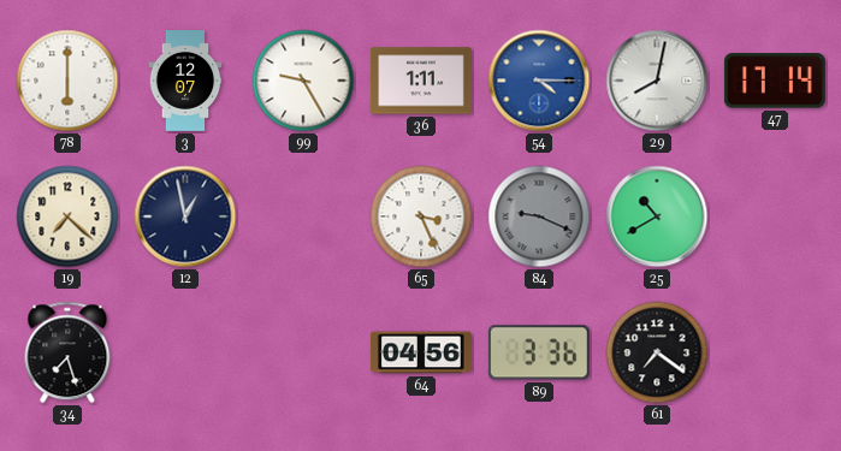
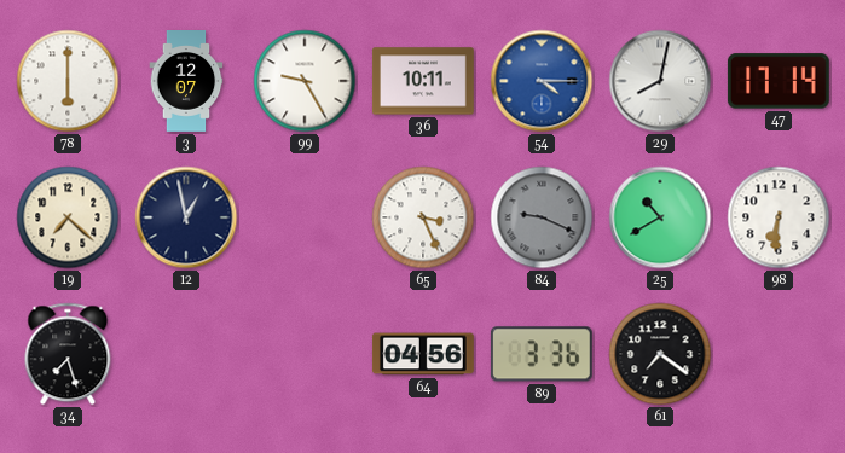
36: 1:11 -> 10:11 (423, 81)
98: none -> 6:31 (779, 217)
